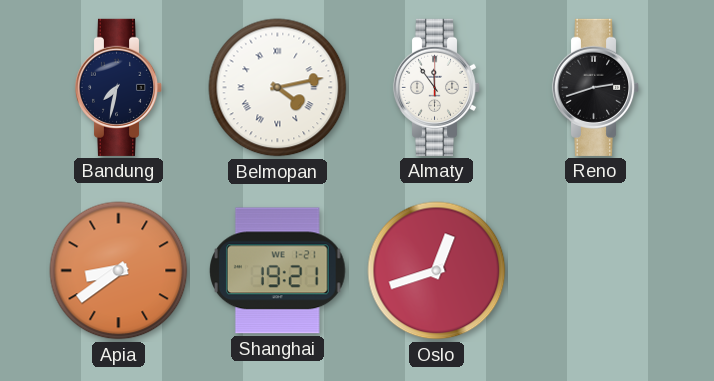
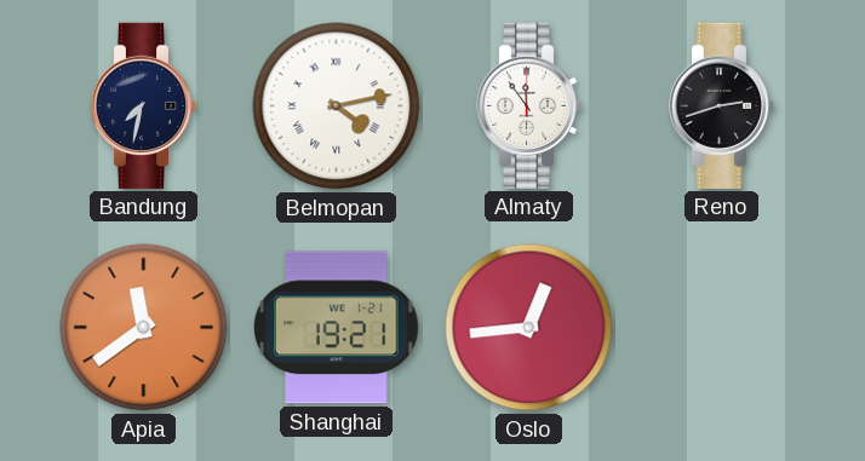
Apia: 8:39 -> 11:39 (144, 328)
Oslo: 12:42 -> 12:44 (529, 328)
